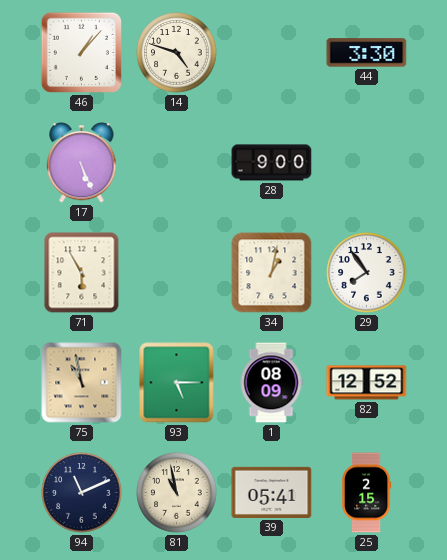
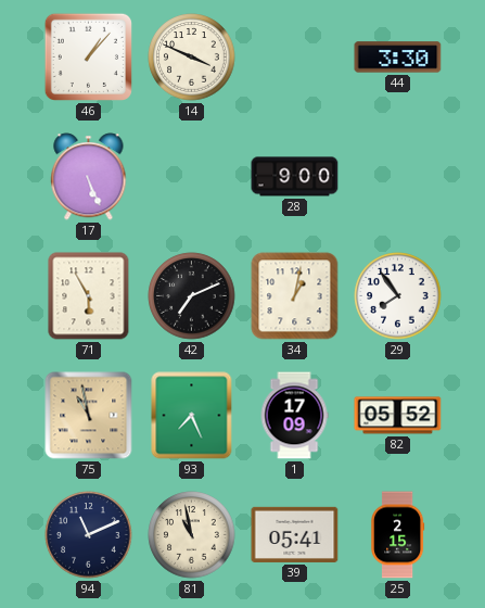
14: 4:48 -> 3:49 (192, 58)
42: none -> 7:11 (192, 296)
93: 5:15 -> 7:26 (192, 416)
1: 08:09 -> 17:09 (294, 416)
82: 12:52 -> 05:52 (398, 416)
